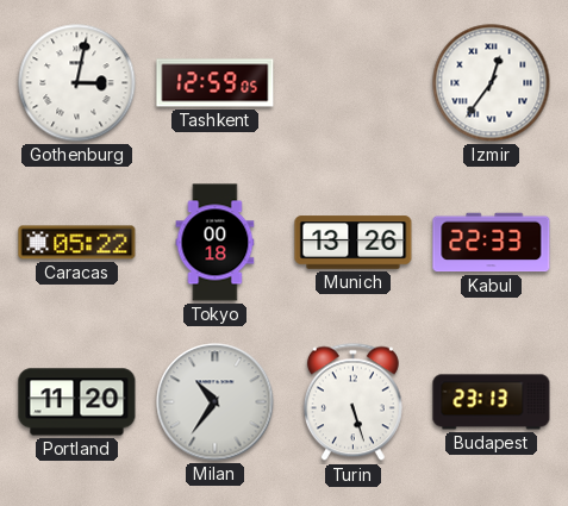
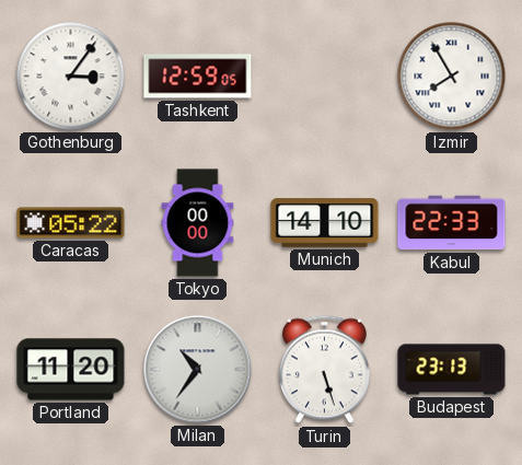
Gothenburg: 3:02 -> 3:06 (71, 77)
Izmir: 12:36 -> 7:55 (452, 77)
Tokyo: 00:18 -> 00:00 (198, 223)
Munich: 13:26 -> 14:10 (325, 223)
